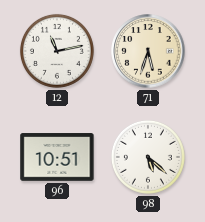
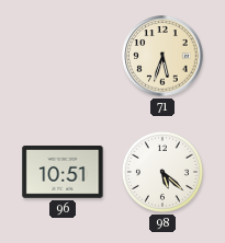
12: 11:13 -> none (57, 51)
